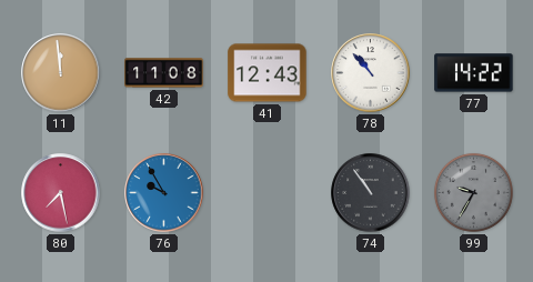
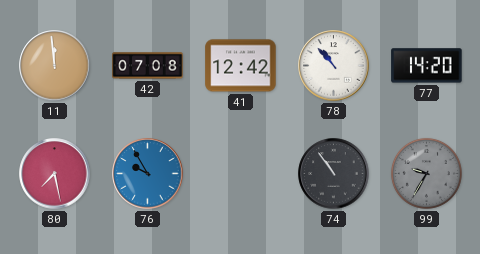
42: 11:08 -> 07:08 (148, 66)
41: 12:43 -> 12:42 (241, 66)
77: 14:22 -> 14:20 (427, 66)
